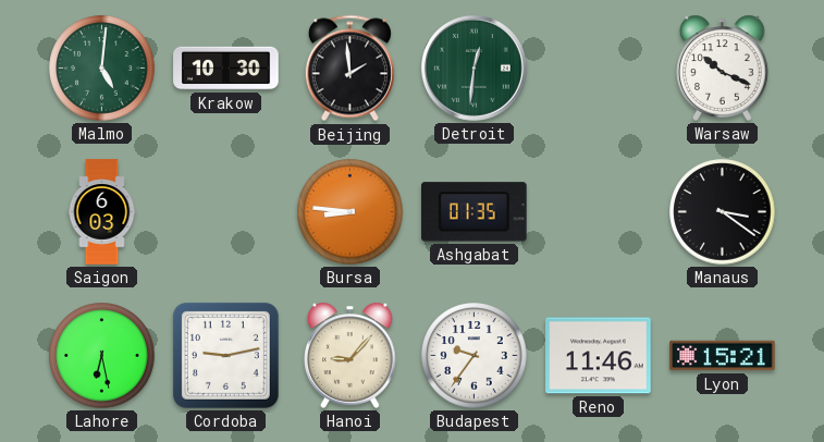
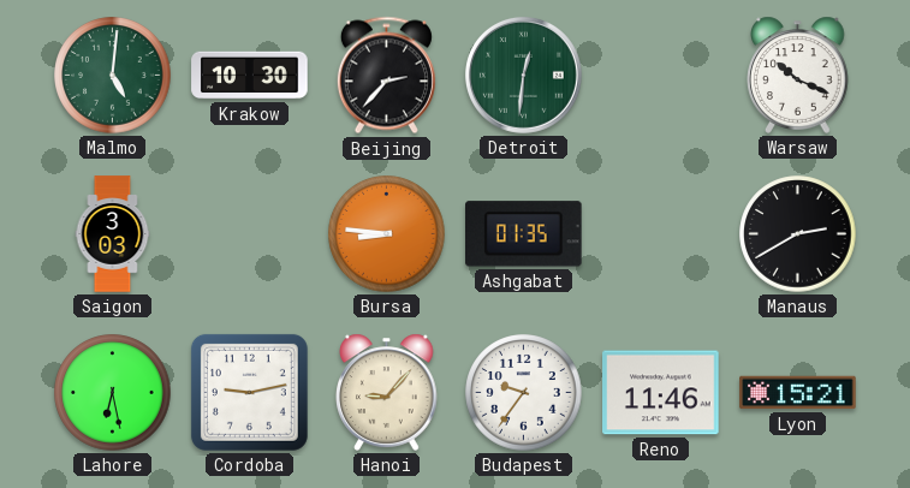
Beijing: 1:59 -> 2:37 (386, 76)
Saigon: 6:03 -> 3:03 (113, 234)
Manaus: 3:21 -> 2:40 (798, 234)
